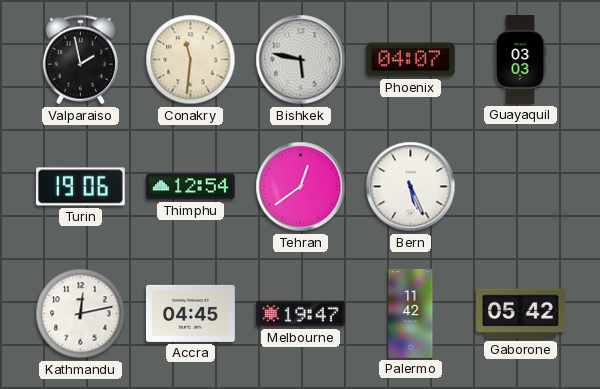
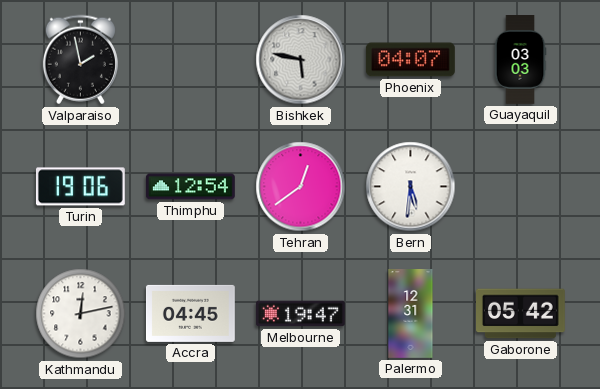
Conakry: 11:31 -> none (191, 60)
Bern: 5:26 -> 5:31 (411, 187)
Palermo: 11:42 -> 12:31 (411, 314)
